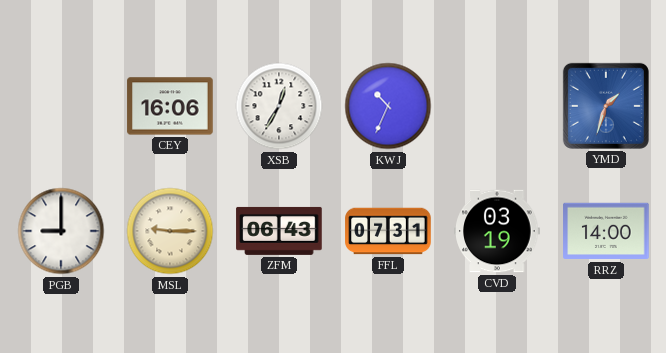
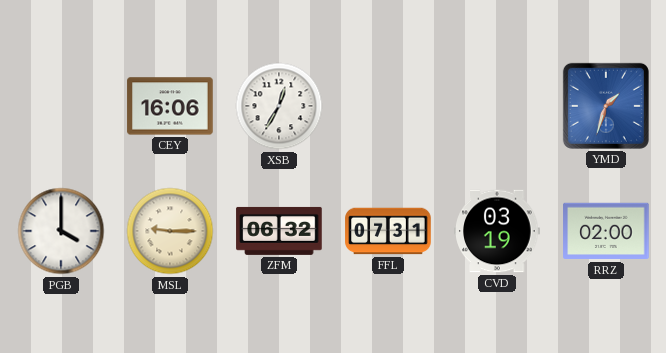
KWJ: 10:34 -> none (388, 106)
PGB: 9:00 -> 4:00 (61, 231)
ZFM: 06:43 -> 06:32 (279, 231)
RRZ: 14:00 -> 02:00 (606, 231)
